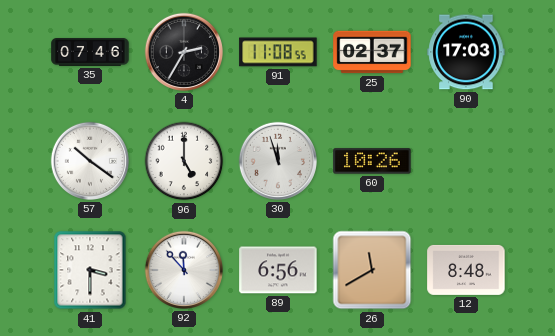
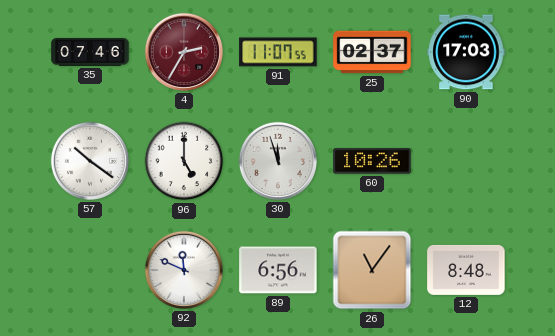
4 dial: black -> burgundy (184, 52)
91: 11:08 -> 11:07 (278, 52)
41: 3:30 -> none (90, 270)
92: 11:53 -> 11:49 (184, 270)
26: 11:40 -> 11:06 (372, 270)
